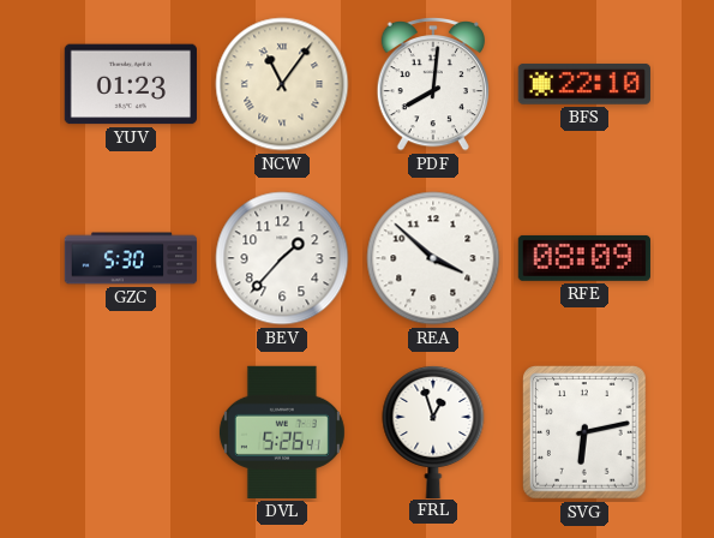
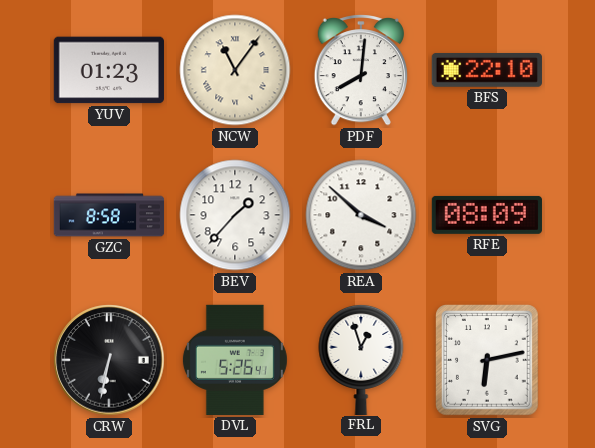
GZC: 5:30 -> 8:58 (109, 215)
CRW: none -> 6:32 (109, 360)
